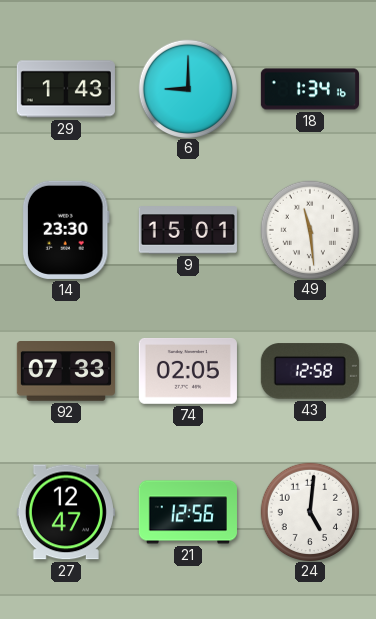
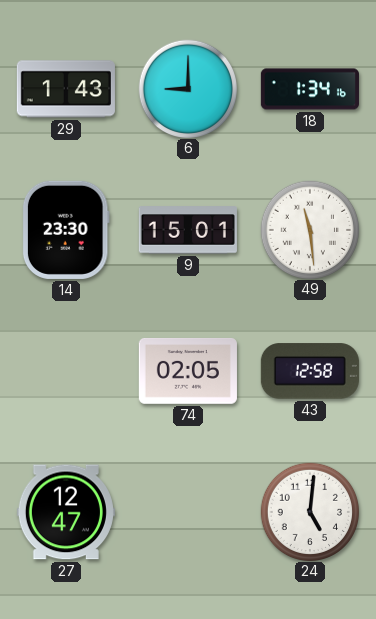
92: 07:33 -> none (66, 372)
21: 12:56 -> none (188, 512)
